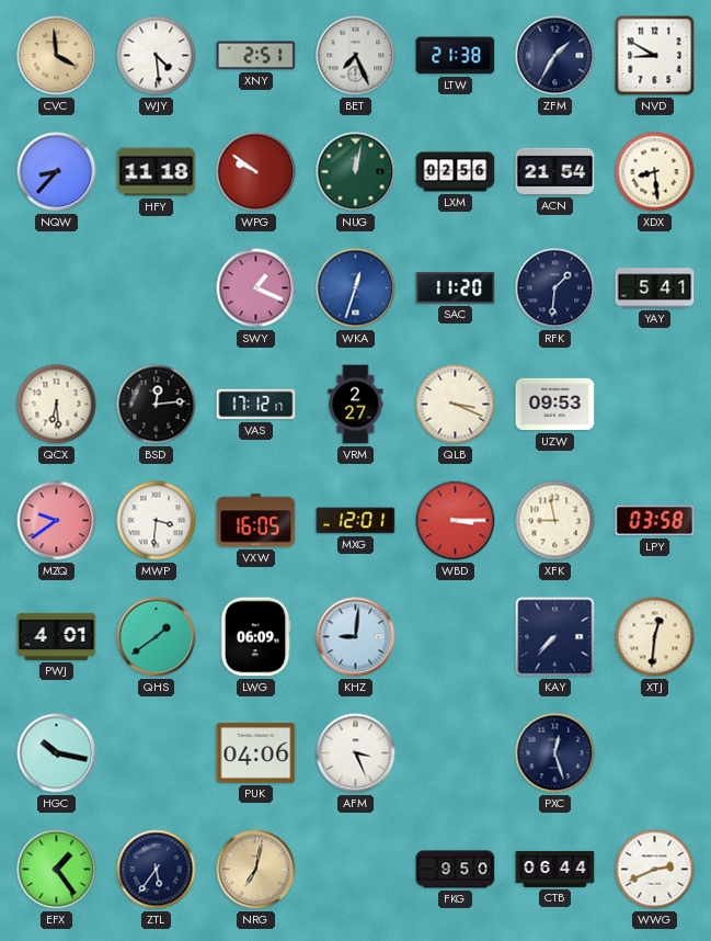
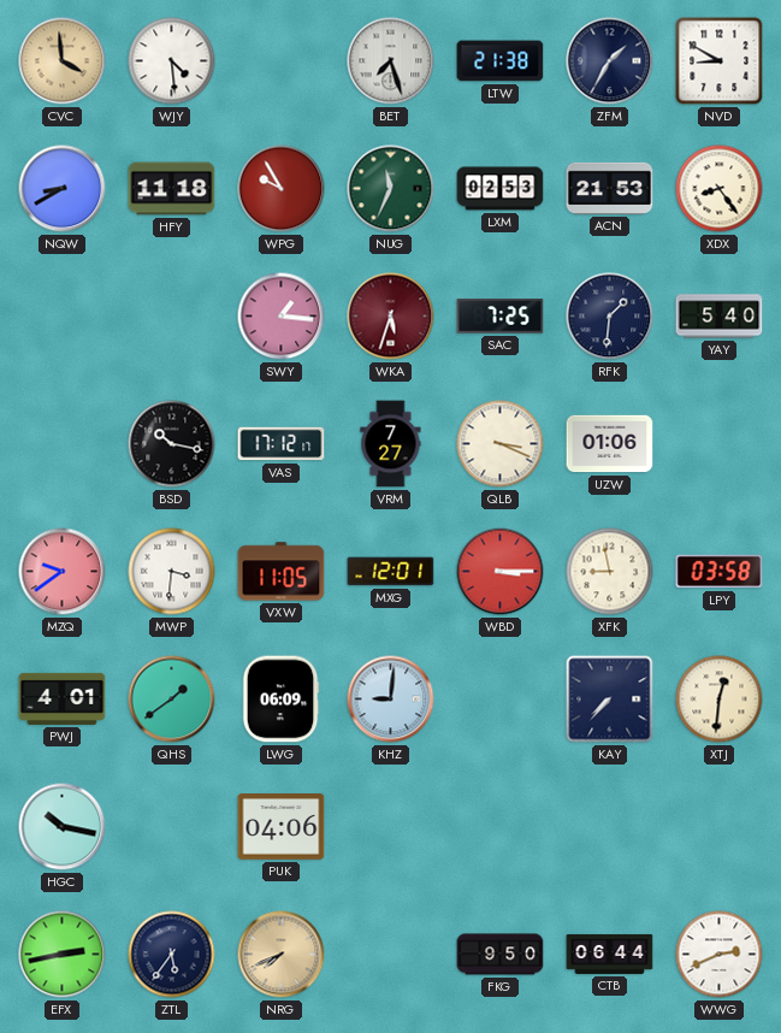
XNY: 2:51 -> none (256, 56)
BET: 7:26 -> 7:27 (391, 61)
NQW: 8:37 -> 8:40 (63, 189)
WPG: 9:51 -> 9:55 (282, 189)
NUG: 12:02 -> 11:34 (391, 189)
LXM: 02:56 -> 02:53 (501, 189)
ACN: 21:54 -> 21:53 (610, 188)
XDX: 8:29 -> 8:24 (720, 189)
SWY: 1:19 -> 1:16 (282, 317)
WKA: 12:33 -> 5:33 (391, 317)
WKA dial: blue -> burgundy (391, 317)
SAC: 11:20 -> 7:25 (501, 317)
YAY: 5:41 -> 5:40 (720, 317)
QCX: 6:29 -> none (57, 405)
BSD: 12:14 -> 10:17 (172, 444)
VRM: 2:27 -> 7:27 (391, 444)
UZW: 09:53 -> 01:06 (610, 444)
VXW: 16:05 -> 11:05 (282, 572)
AFM: 3:26 -> none (356, 753)
PXC: 12:27 -> none (555, 753)
EFX: 1:24 -> 2:43 (63, 955)
NRG: 7:02 -> 7:41 (282, 955)
